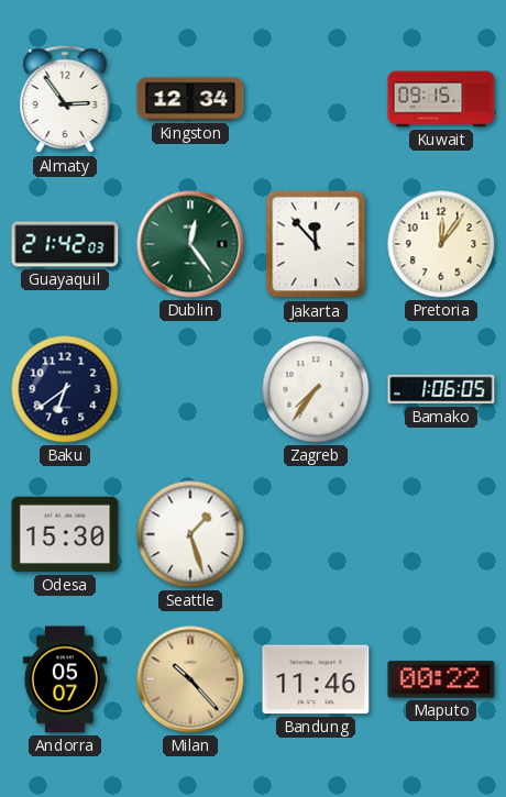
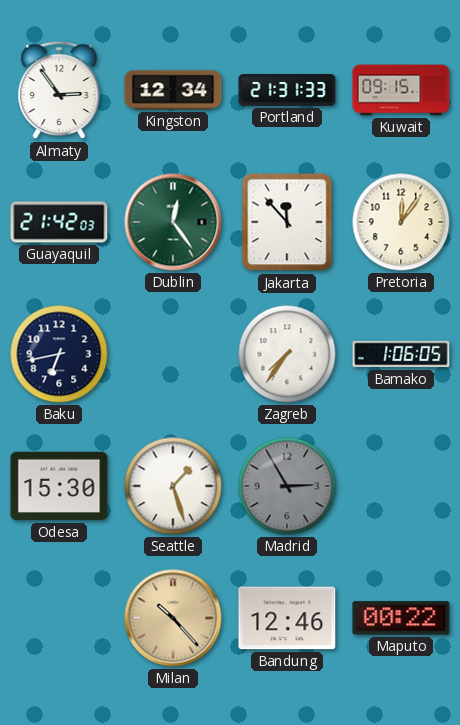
Portland: none -> 21:31 (287, 91)
Baku: 6:39 -> 6:43 (59, 354)
Madrid: none -> 2:55 (287, 486)
Andorra: 05:07 -> none (65, 679)
Bandung: 11:46 -> 12:46 (287, 618)
